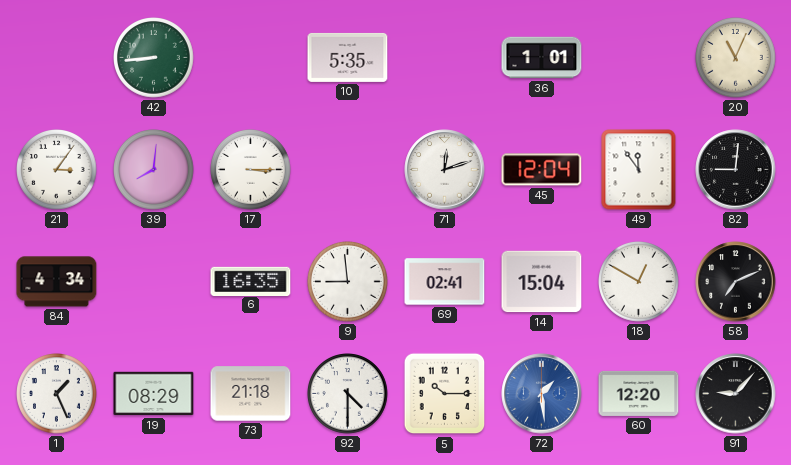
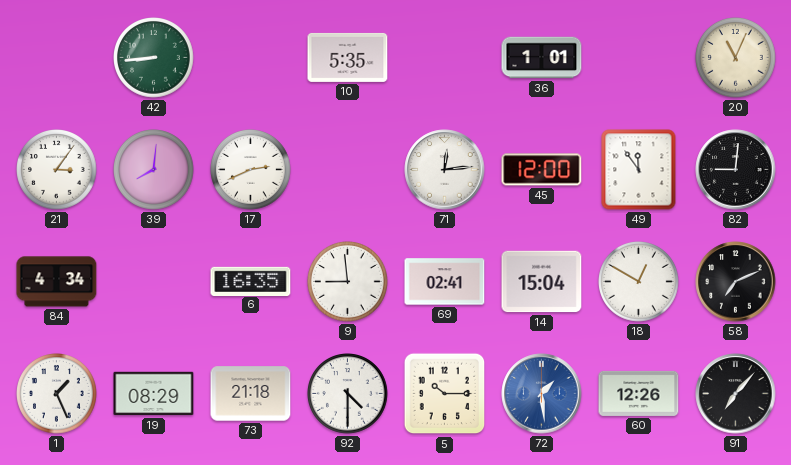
17: 3:15 -> 2:41 (251, 170)
71: 12:12 -> 12:14 (445, 170)
45: 12:04 -> 12:00 (542, 170)
60: 12:20 -> 12:26 (639, 393)
91: 9:07 -> 7:07 (736, 394)
